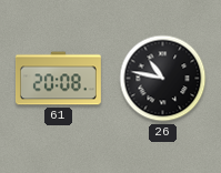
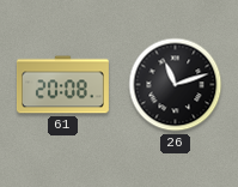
26: 10:47 -> 11:12 (176, 85)
